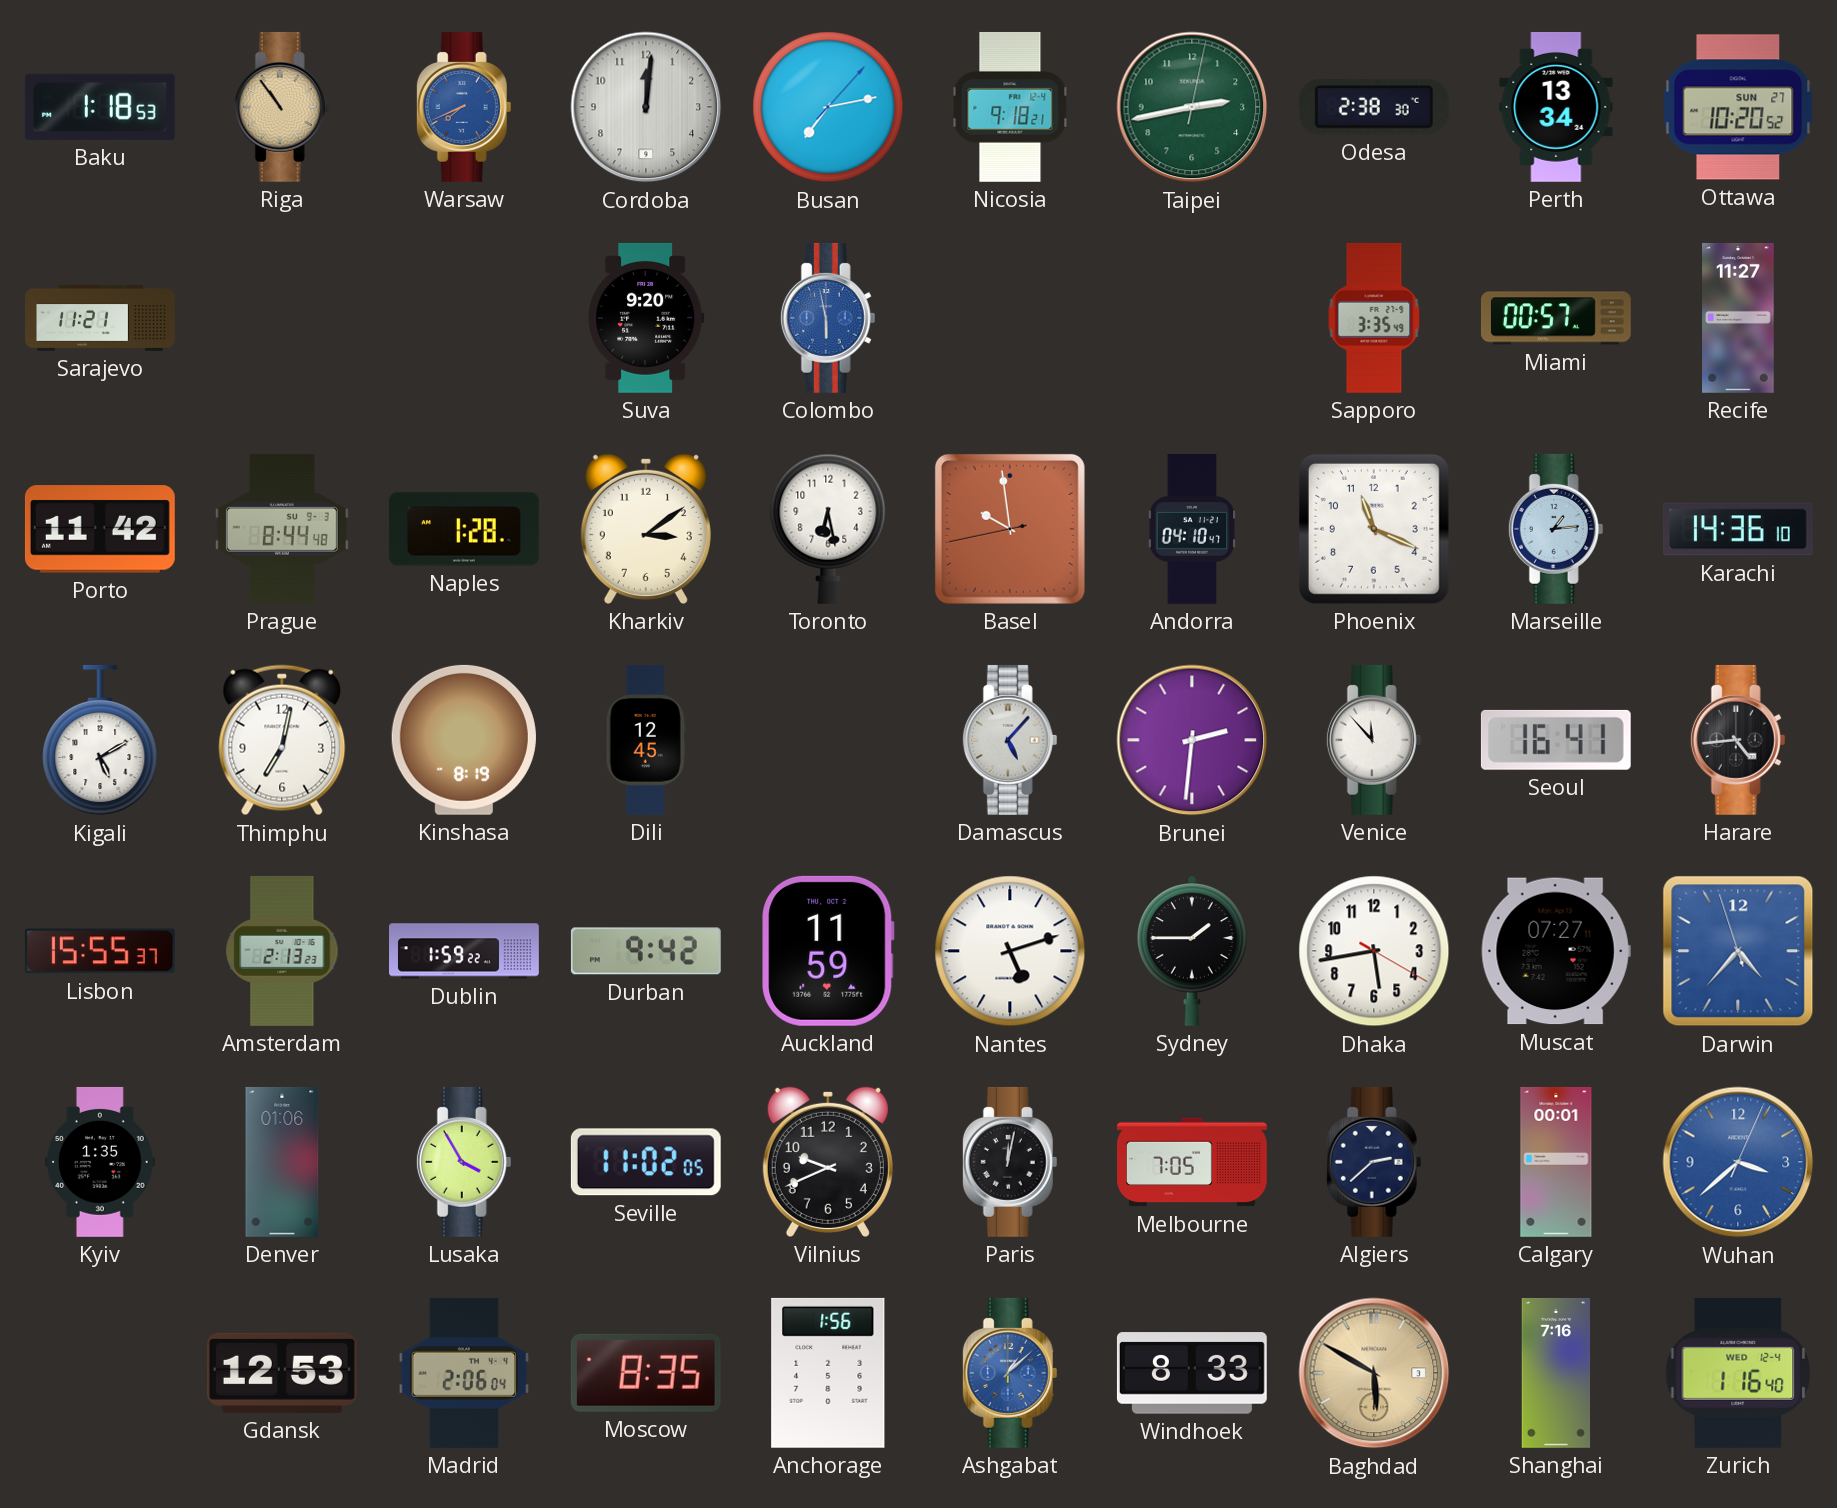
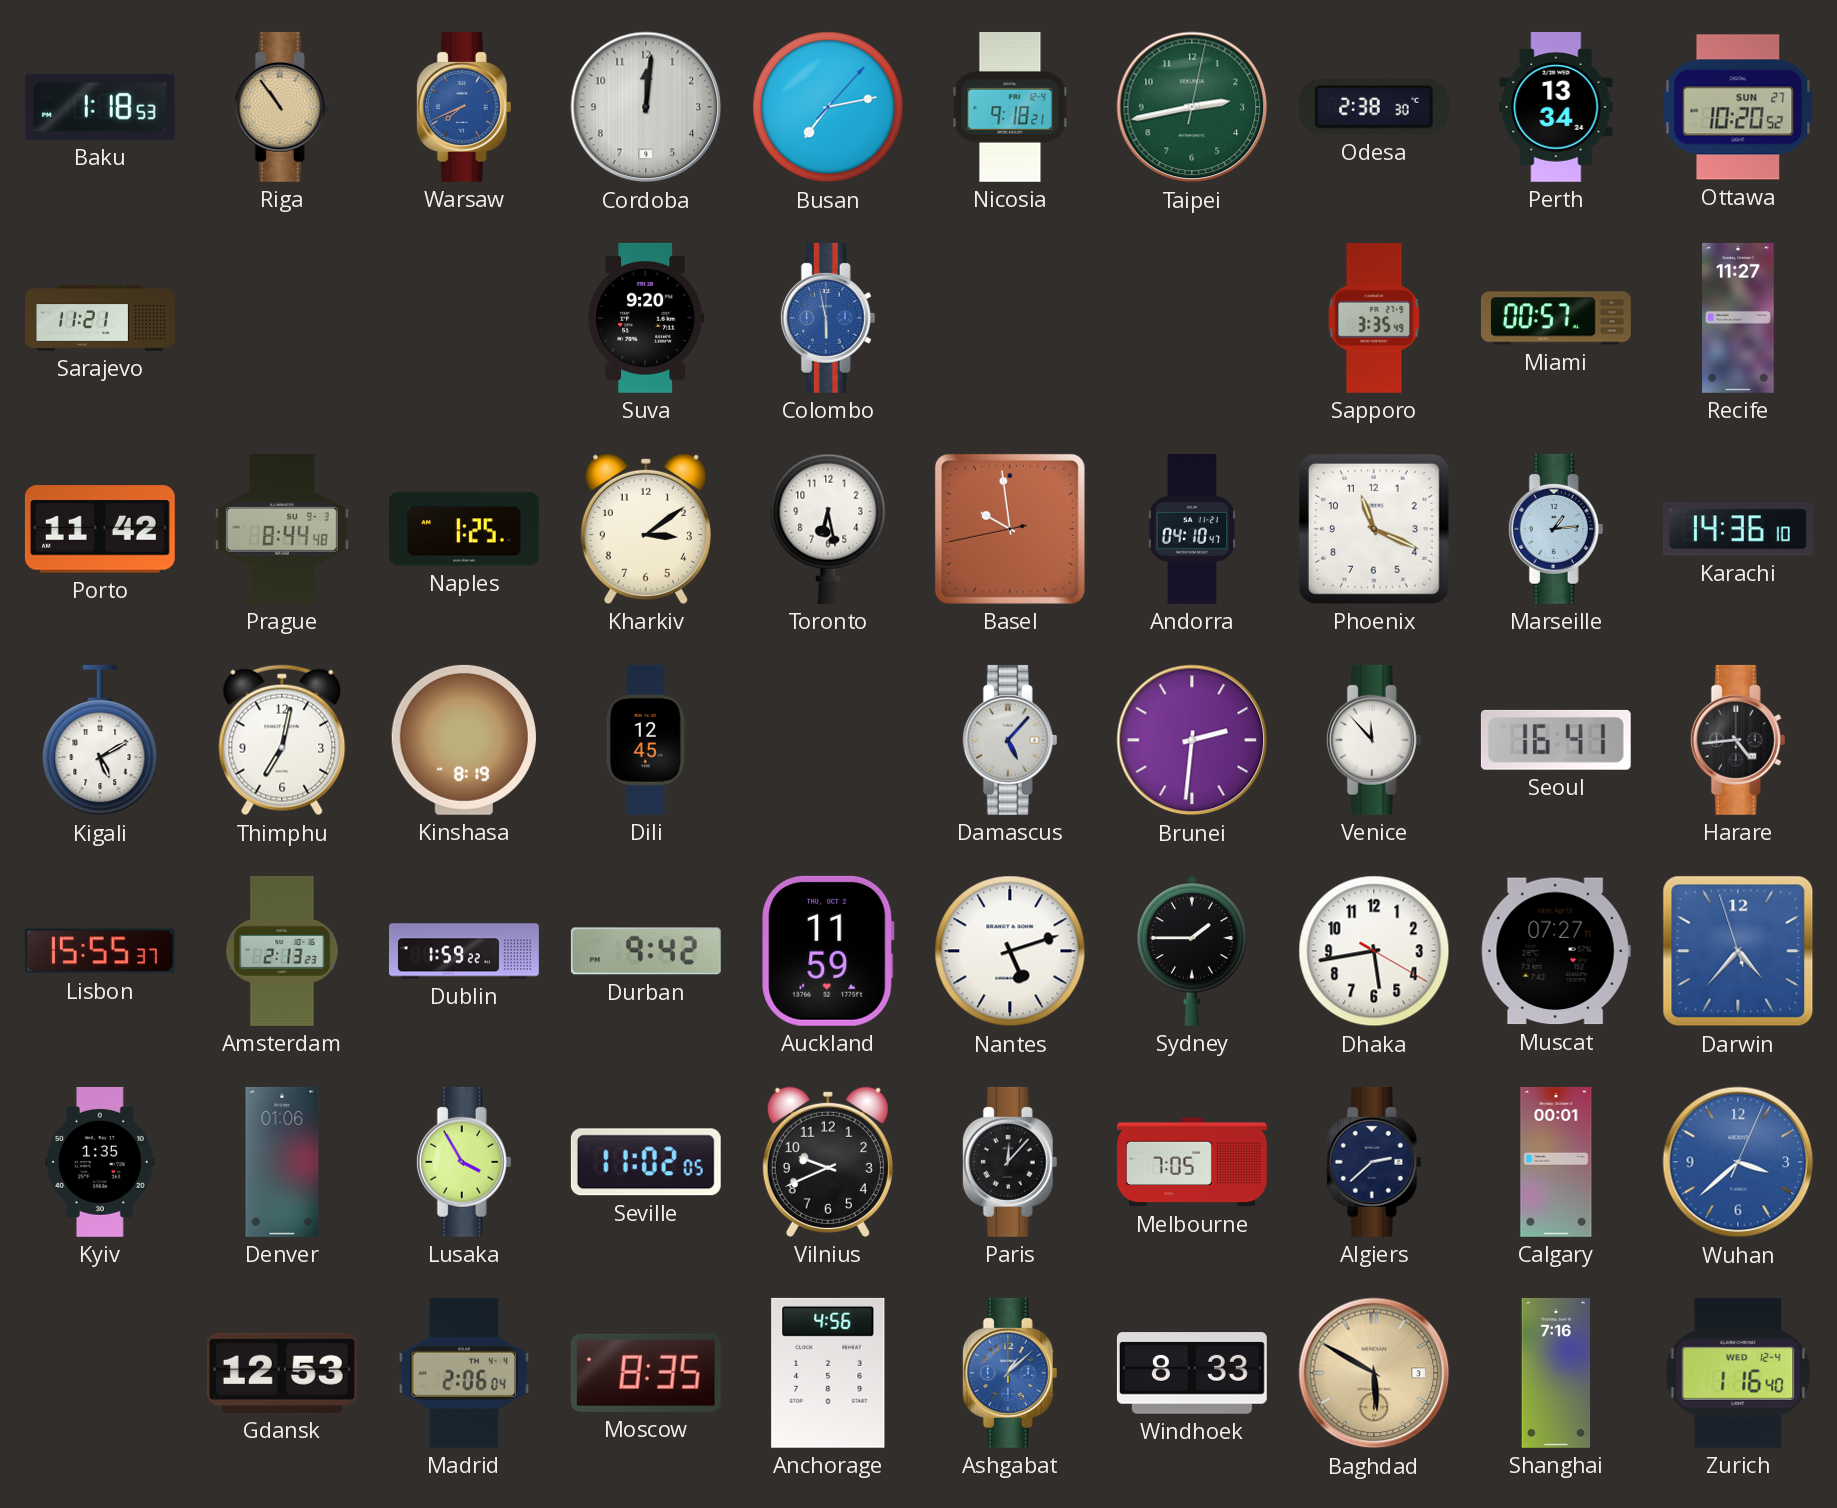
Naples: 1:28 -> 1:25 (464, 529)
Paris: 12:02 -> 12:07 (1010, 1162)
Anchorage: 1:56 -> 4:56 (828, 1373)
